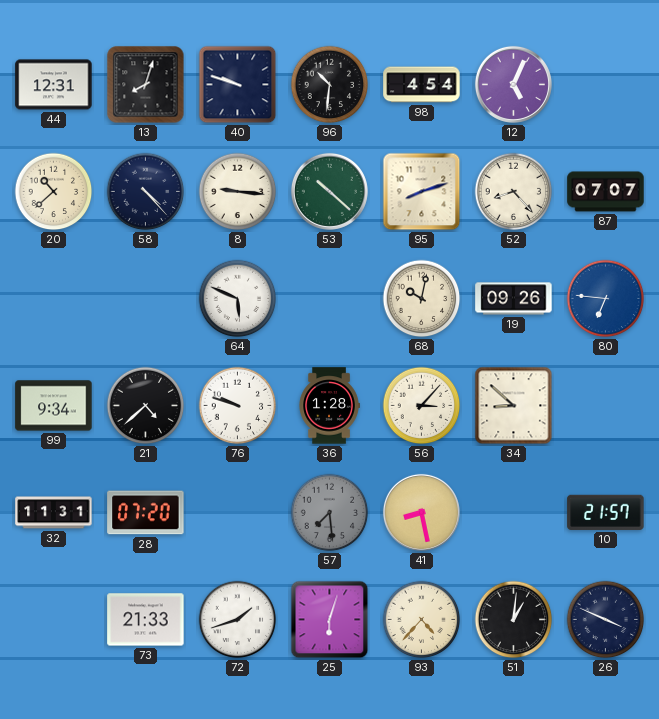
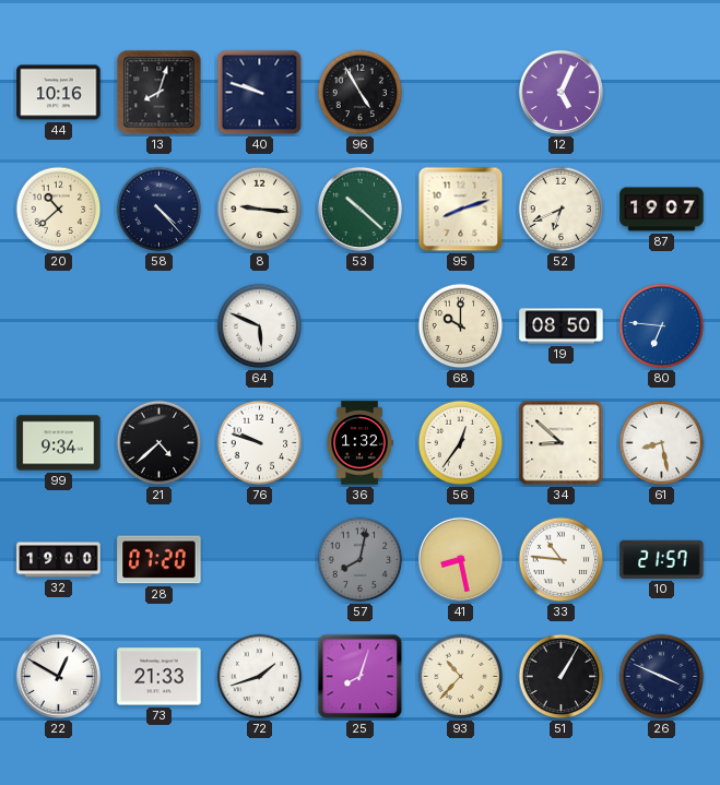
44: 12:31 -> 10:16 (59, 93)
96: 10:31 -> 4:55 (361, 93)
98: 4:54 -> none (422, 85)
52: 8:23 -> 6:41 (562, 210)
87: 07:07 -> 19:07 (662, 210)
68: 10:02 -> 10:00 (461, 326)
19: 09:26 -> 08:50 (562, 326)
36: 1:28 -> 1:32 (359, 443)
56: 3:07 -> 12:36 (461, 443)
61: none -> 8:28 (662, 443)
32: 11:31 -> 19:00 (59, 560)
57: 7:29 -> 8:02 (361, 560)
33: none -> 10:46 (562, 560)
22: none -> 12:50 (58, 676)
25: 6:03 -> 8:03 (361, 677)
93: 4:37 -> 10:37 (461, 677)
51: 1:01 -> 1:05 (562, 677)
